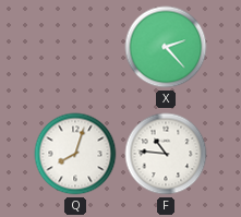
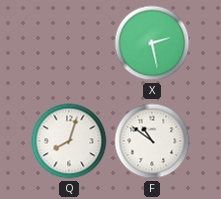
X: 2:23 -> 2:28 (152, 43)
F: 10:46 -> 10:51 (152, 141)
